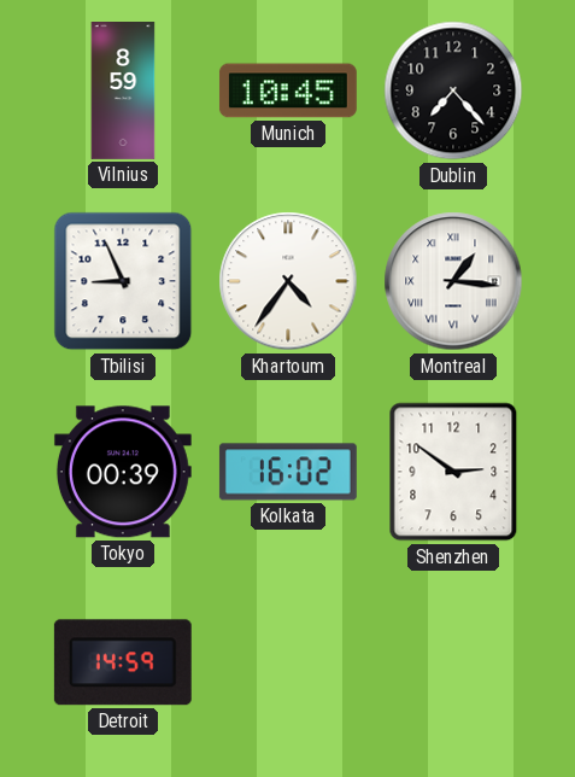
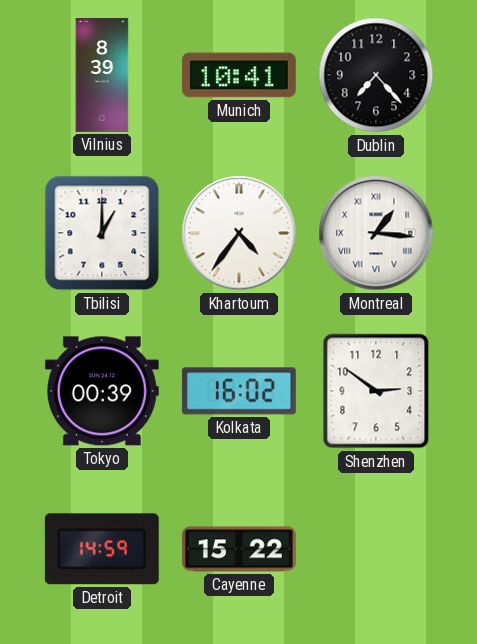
Vilnius: 8:59 -> 8:39 (102, 76)
Munich: 10:45 -> 10:41 (239, 75)
Tbilisi: 8:56 -> 1:00 (102, 233)
Cayenne: none -> 15:22 (239, 549)
